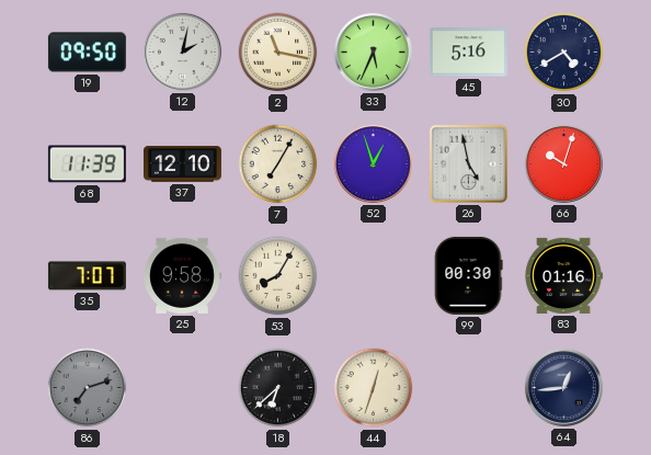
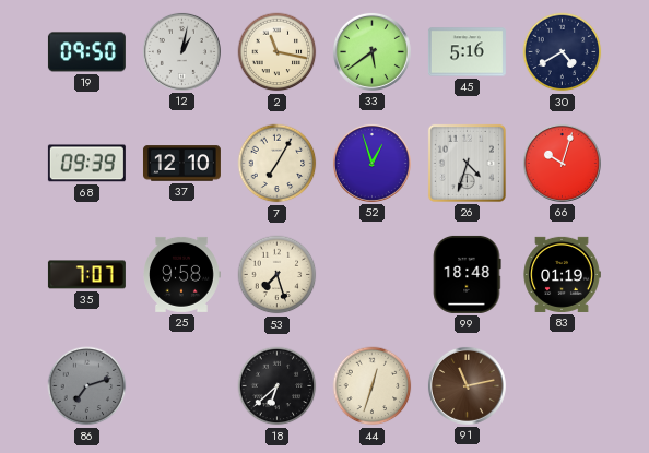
12: 2:02 -> 1:02 (181, 51)
33: 5:34 -> 5:39 (371, 51)
68: 11:39 -> 09:39 (86, 164)
26: 4:58 -> 4:33 (467, 163)
53: 8:05 -> 7:27 (278, 275)
99: 00:30 -> 18:48 (468, 274)
83: 01:16 -> 01:19 (562, 274)
91: none -> 11:13 (467, 385)
64: 12:44 -> none (563, 387)
